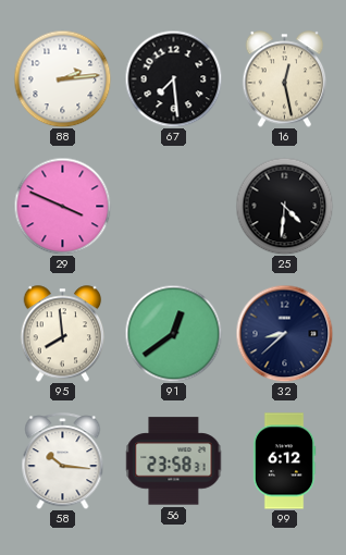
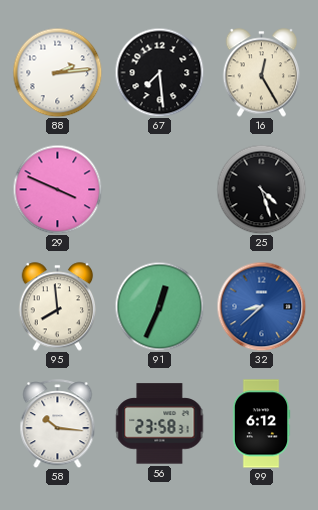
16: 12:28 -> 12:25 (262, 73)
25: 4:31 -> 4:27 (261, 189)
91: 12:39 -> 12:34 (159, 306)
32 dial: navy -> blue (261, 306)
